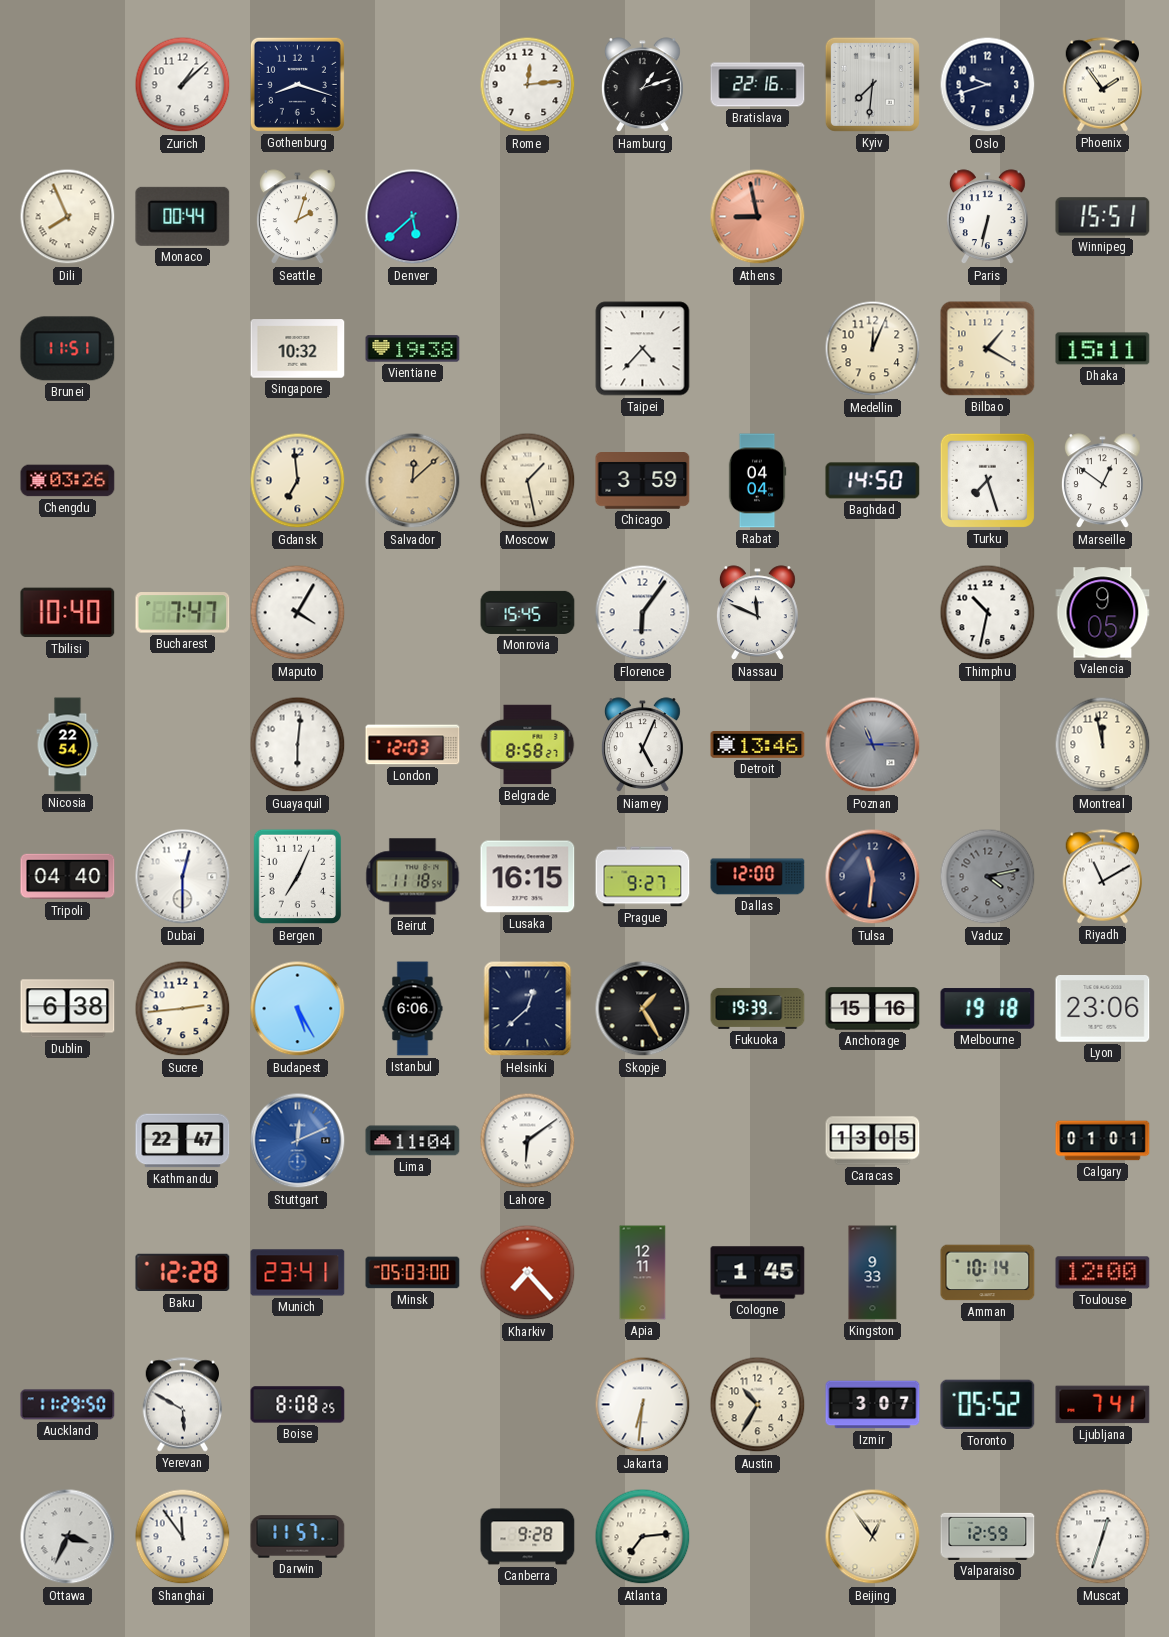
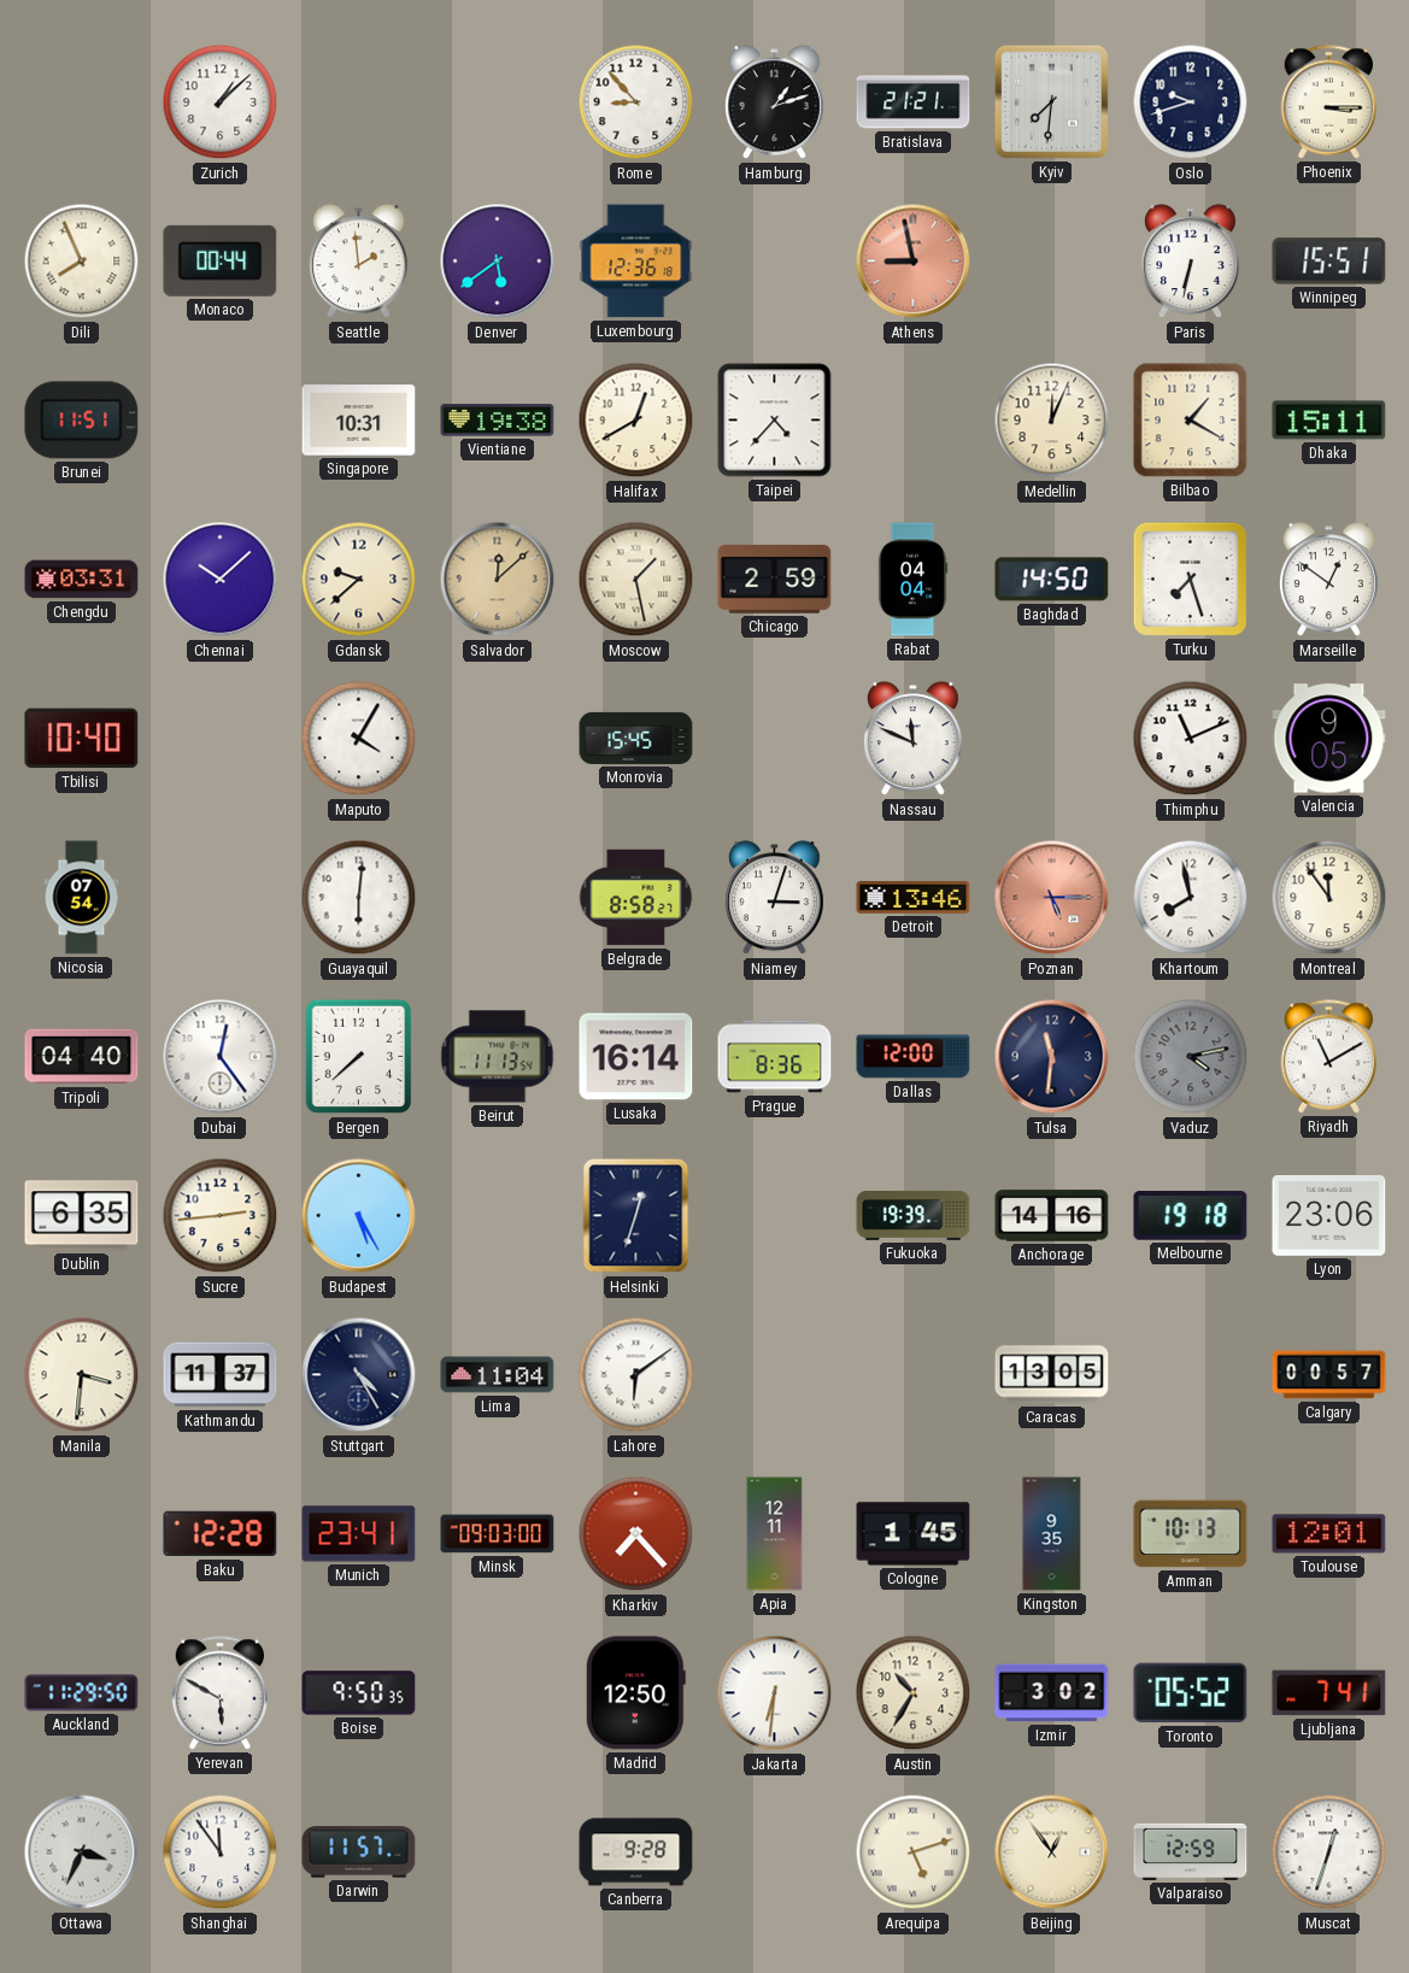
Gothenburg: 8:18 -> none (297, 84)
Rome: 12:14 -> 8:53 (636, 102)
Bratislava: 22:16 -> 21:21 (914, 102)
Phoenix: 1:54 -> 3:15 (1329, 102)
Seattle: 2:03 -> 1:59 (358, 262)
Denver: 5:38 -> 5:39 (498, 262)
Luxembourg: none -> 12:36 (636, 262)
Singapore: 10:32 -> 10:31 (359, 421)
Halifax: none -> 12:40 (636, 421)
Chengdu: 03:26 -> 03:31 (82, 580)
Chennai: none -> 10:08 (221, 580)
Gdansk: 6:59 -> 9:38 (359, 580)
Chicago: 3:59 -> 2:59 (775, 580)
Bucharest: 7:47 -> none (183, 613)
Florence: 6:06 -> none (643, 613)
Thimphu: 10:32 -> 11:11 (1191, 739)
Nicosia: 22:54 -> 07:54 (82, 898)
London: 12:03 -> none (413, 745)
Niamey: 5:04 -> 3:03 (774, 898)
Poznan: 11:15 -> 5:15 (1052, 898)
Poznan dial: grey -> salmon (1052, 898)
Khartoum: none -> 7:58 (1191, 898)
Montreal: 11:58 -> 11:54 (1329, 898)
Dubai: 12:30 -> 12:24 (221, 1057)
Bergen: 7:04 -> 7:38 (359, 1057)
Beirut: 11:18 -> 11:13 (498, 1057)
Lusaka: 16:15 -> 16:14 (636, 1057)
Prague: 9:27 -> 8:36 (775, 1057)
Dublin: 6:38 -> 6:35 (82, 1216)
Istanbul: 6:06 -> none (413, 1009)
Helsinki: 12:38 -> 12:33 (636, 1216)
Skopje: 1:25 -> none (643, 1009)
Anchorage: 15:16 -> 14:16 (1052, 1216)
Manila: none -> 3:31 (82, 1375)
Kathmandu: 22:47 -> 11:37 (221, 1375)
Stuttgart: 12:11 -> 4:25 (359, 1375)
Stuttgart dial: blue -> navy (359, 1375)
Calgary: 01:01 -> 00:57 (1329, 1375)
Minsk: 05:03 -> 09:03 (498, 1534)
Kingston: 9:33 -> 9:35 (1052, 1534)
Amman: 10:14 -> 10:13 (1191, 1534)
Toulouse: 12:00 -> 12:01 (1329, 1534)
Boise: 8:08 -> 9:50 (359, 1693)
Madrid: none -> 12:50 (635, 1693)
Izmir: 3:07 -> 3:02 (1052, 1693)
Atlanta: 7:14 -> none (643, 1537)
Arequipa: none -> 5:12 (914, 1852)
